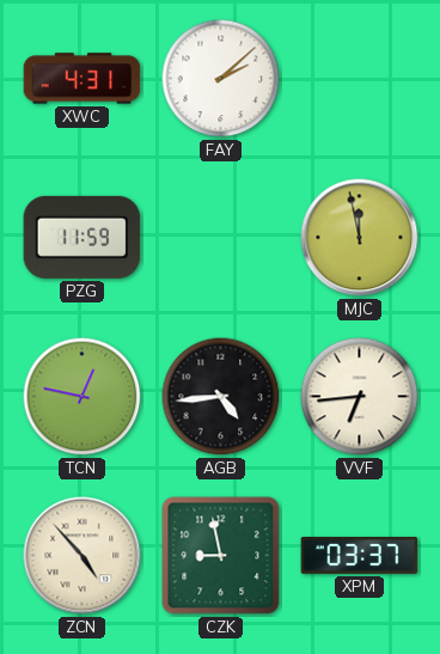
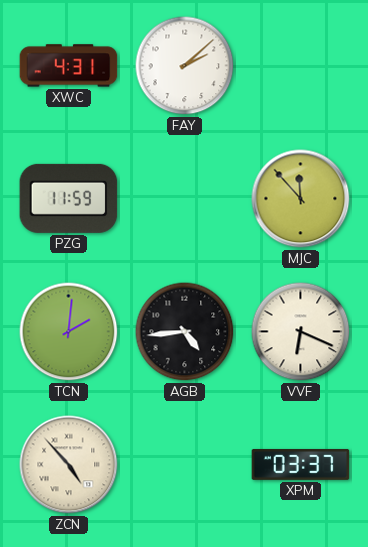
MJC: 11:58 -> 11:53 (301, 199)
TCN: 12:47 -> 2:01 (69, 332)
VVF: 6:44 -> 6:19 (301, 332)
CZK: 8:58 -> none (221, 556)
